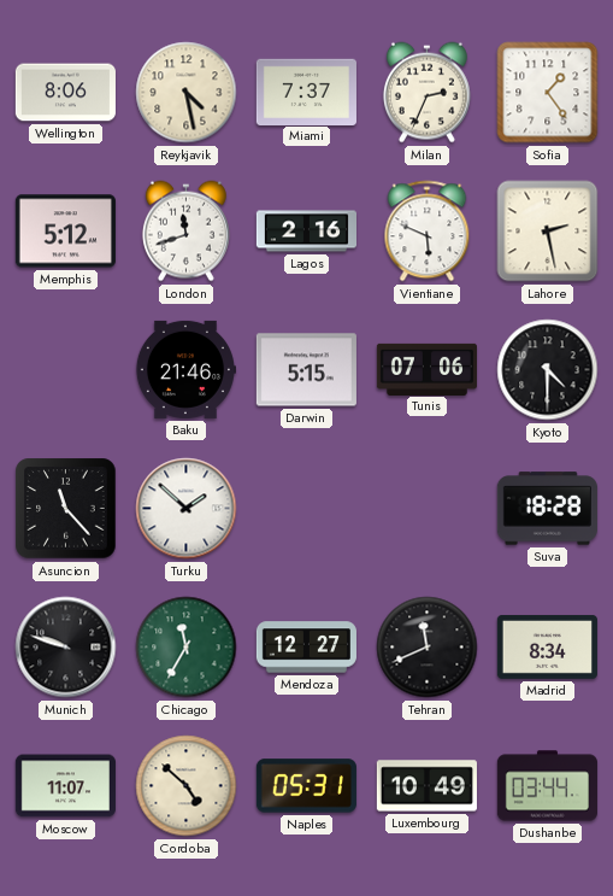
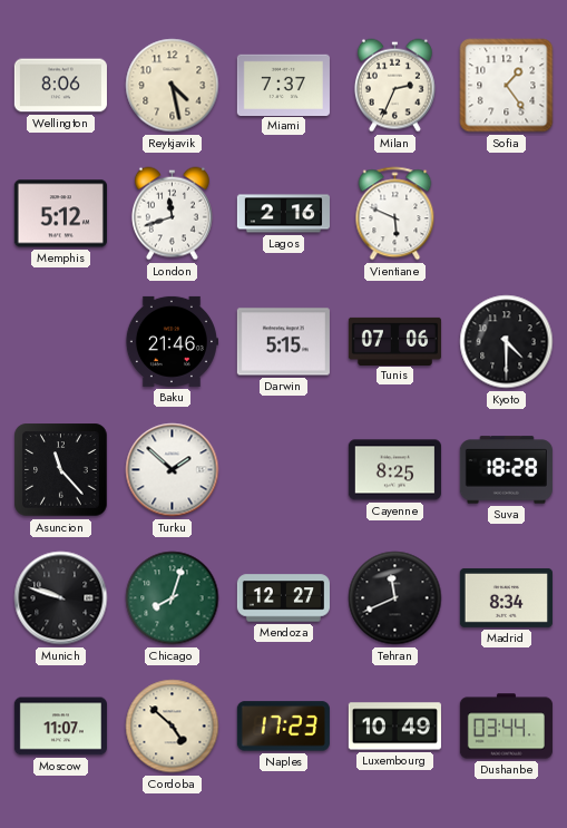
Lahore: 2:28 -> none (548, 232)
Cayenne: none -> 8:25 (394, 470)
Chicago: 11:35 -> 8:03 (173, 598)
Naples: 05:31 -> 17:23 (283, 727)
